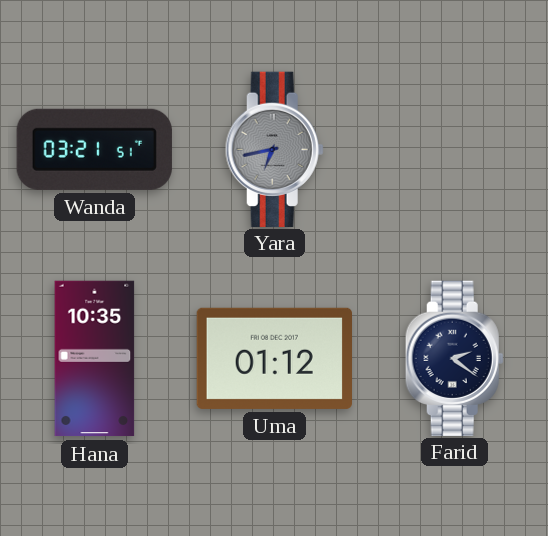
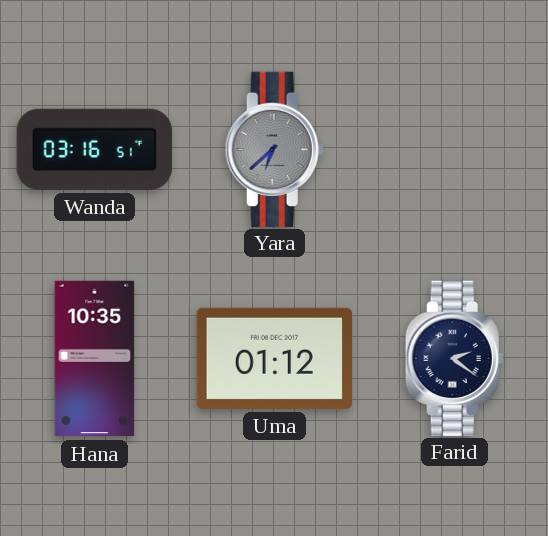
Wanda: 03:21 -> 03:16 (94, 149)
Yara: 6:43 -> 6:38 (274, 149)
